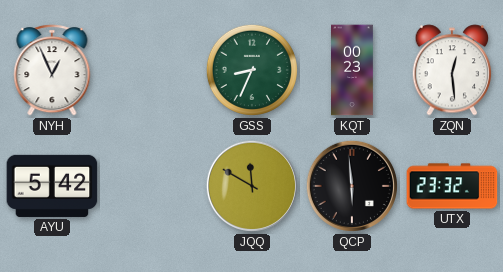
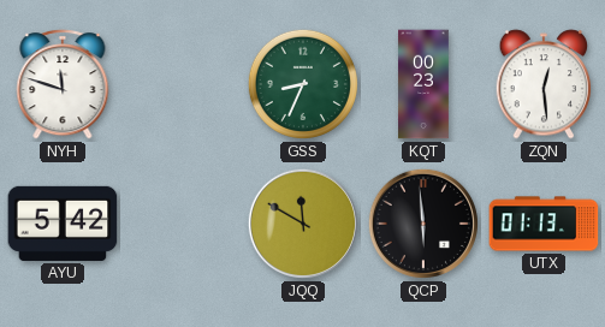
NYH: 12:56 -> 11:48 (63, 84)
UTX: 23:32 -> 01:13 (544, 224)
